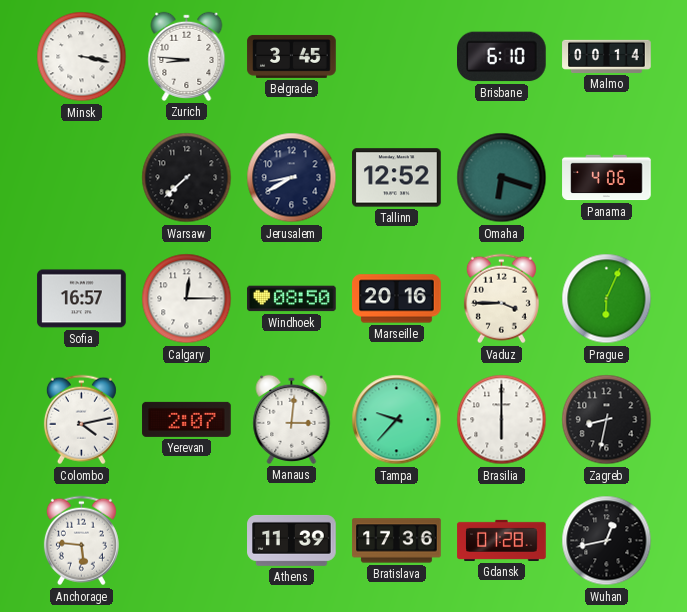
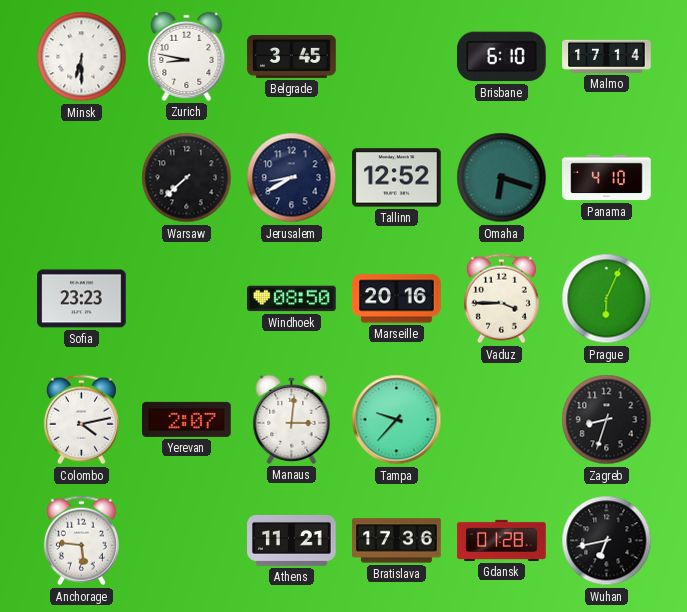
Minsk: 3:17 -> 6:30 (82, 57)
Zurich: 8:46 -> 8:47 (187, 56)
Malmo: 00:14 -> 17:14 (607, 56)
Panama: 4:06 -> 4:10 (607, 178)
Sofia: 16:57 -> 23:23 (82, 299)
Calgary: 12:15 -> none (187, 299)
Brasilia: 6:00 -> none (502, 420)
Zagreb: 8:32 -> 8:33 (607, 420)
Athens: 11:39 -> 11:21 (292, 540)
Wuhan: 12:43 -> 6:43 (607, 541)
